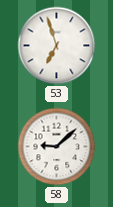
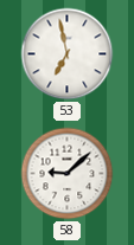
53: 6:57 -> 6:58 (68, 54)
